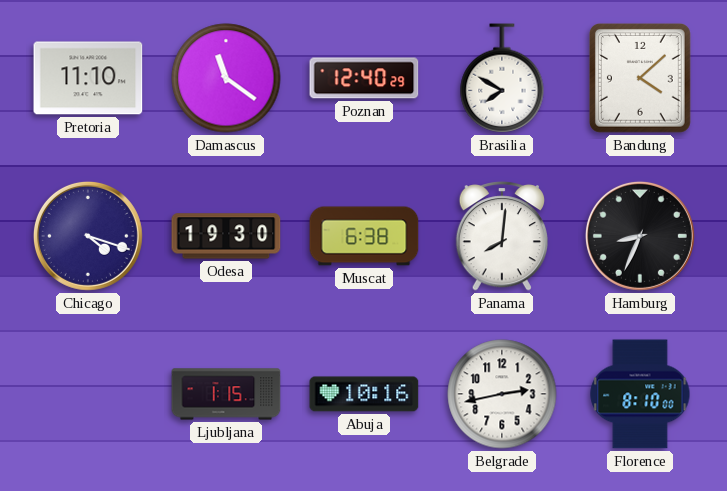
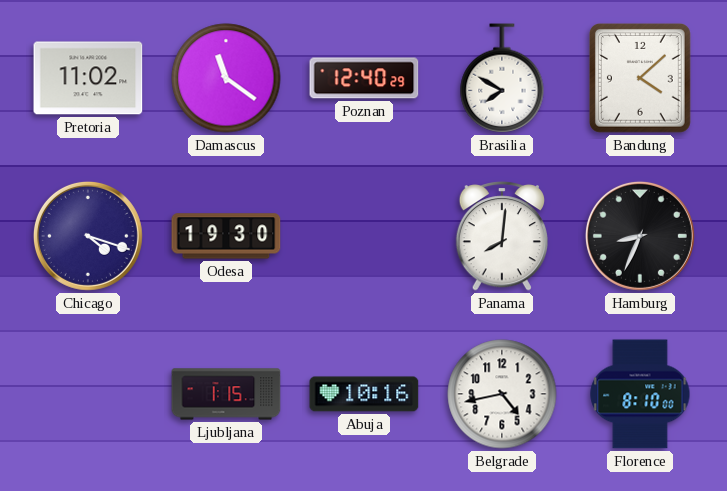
Pretoria: 11:10 -> 11:02 (88, 78)
Muscat: 6:38 -> none (364, 236)
Belgrade: 2:43 -> 4:43 (502, 394)
